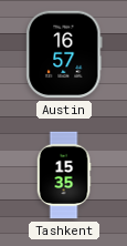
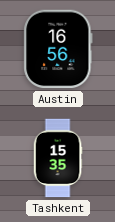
Austin: 16:57 -> 16:56 (58, 49)
